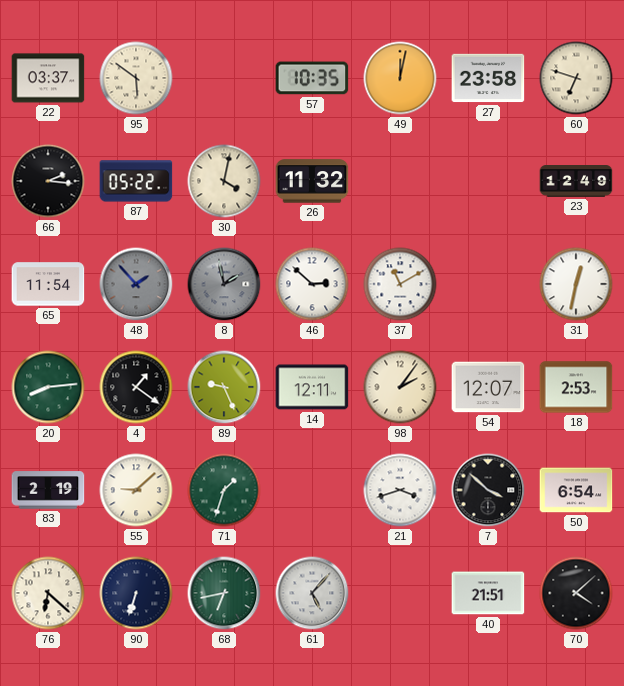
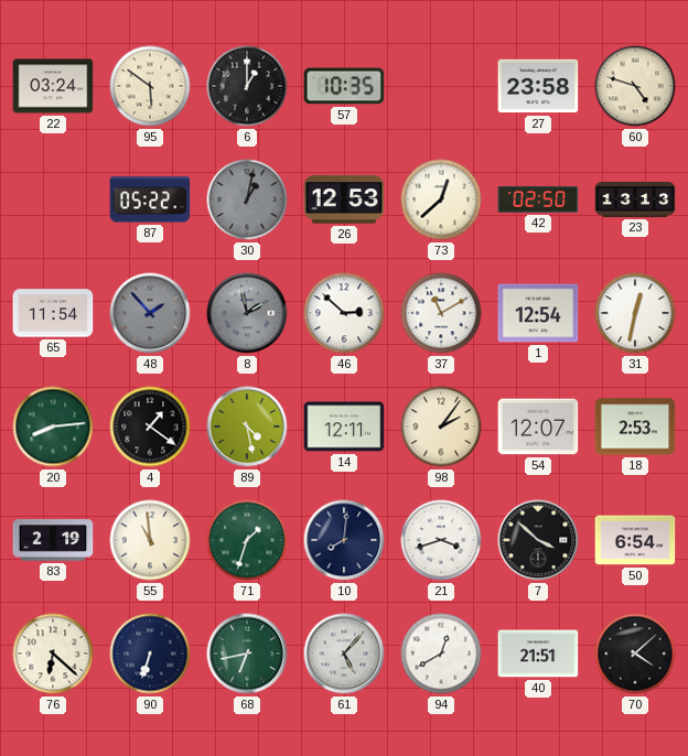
22: 03:37 -> 03:24 (53, 86)
6: none -> 1:00 (247, 86)
49: 12:02 -> none (400, 78)
60: 6:48 -> 4:48 (635, 86)
66: 2:16 -> none (48, 181)
30: 4:02 -> 1:02 (247, 199)
30 dial: cream -> grey (247, 199)
26: 11:32 -> 12:53 (344, 199)
73: none -> 12:38 (441, 199)
42: none -> 02:50 (538, 199)
23: 12:49 -> 13:13 (635, 201)
1: none -> 12:54 (538, 313)
89: 9:26 -> 4:28 (247, 426)
55: 9:08 -> 10:59 (150, 540)
10: none -> 8:01 (344, 540)
94: none -> 12:40 (441, 654)
